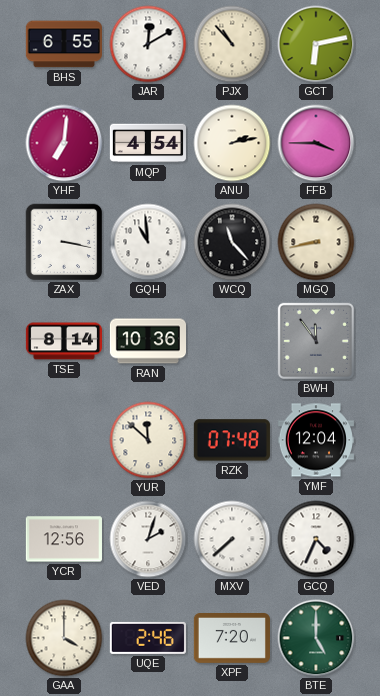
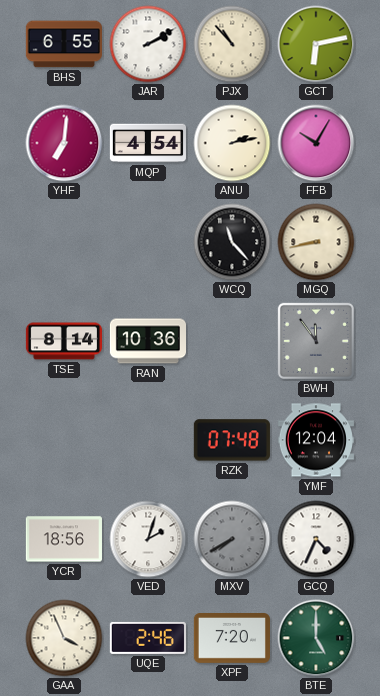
JAR: 12:10 -> 2:10 (148, 44)
FFB: 3:45 -> 10:05 (316, 143)
ZAX: 3:17 -> none (64, 242)
GQH: 10:59 -> none (148, 242)
YUR: 11:52 -> none (148, 440)
YCR: 12:56 -> 18:56 (64, 539)
MXV: 7:38 -> 7:40 (232, 539)
MXV dial: white -> grey (232, 539)
GAA: 4:00 -> 3:56 (64, 638)
